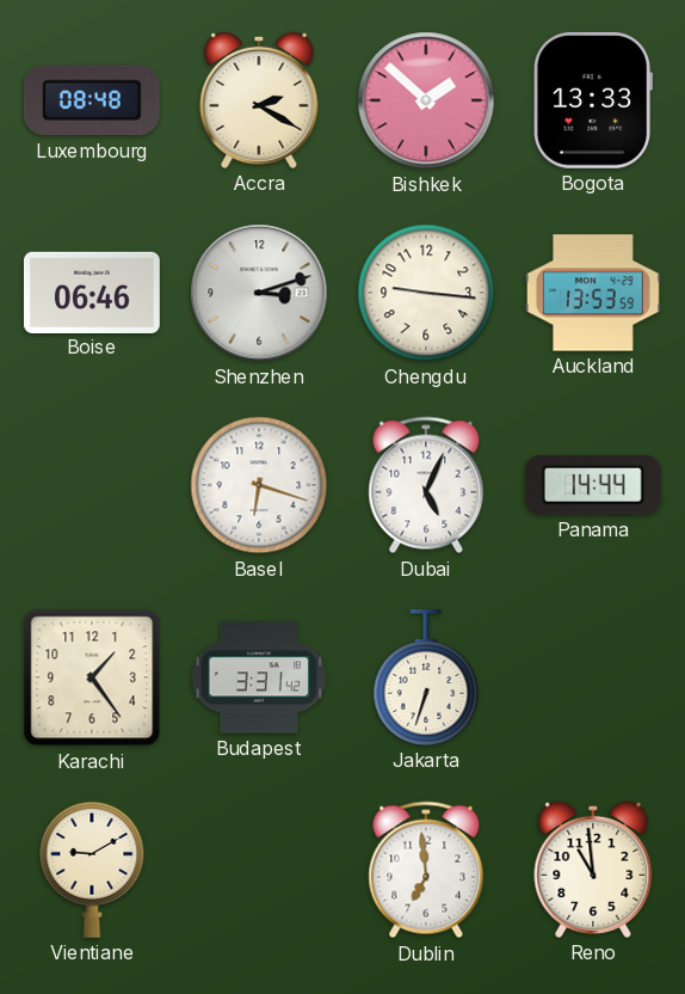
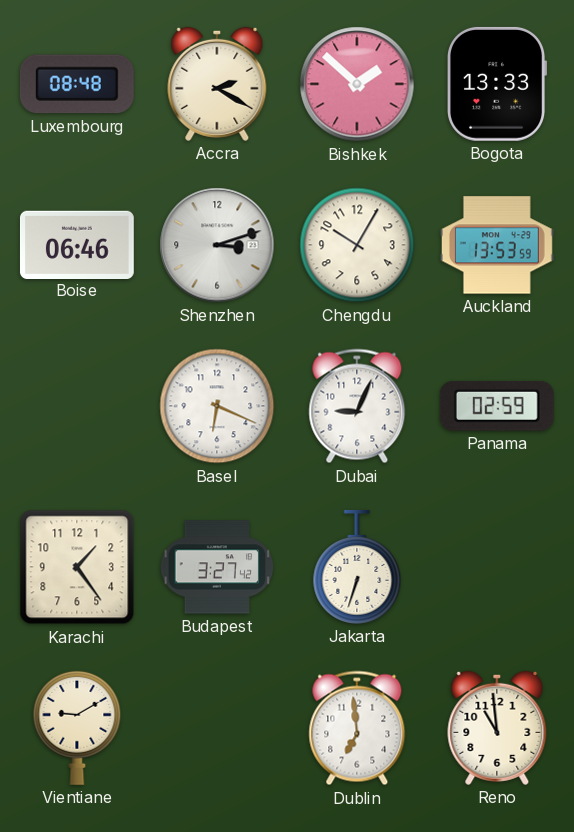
Chengdu: 9:16 -> 10:05 (357, 245)
Basel: 6:18 -> 6:19 (217, 406)
Dubai: 5:04 -> 9:04 (357, 406)
Panama: 14:44 -> 02:59 (497, 406)
Budapest: 3:31 -> 3:27 (217, 567)
